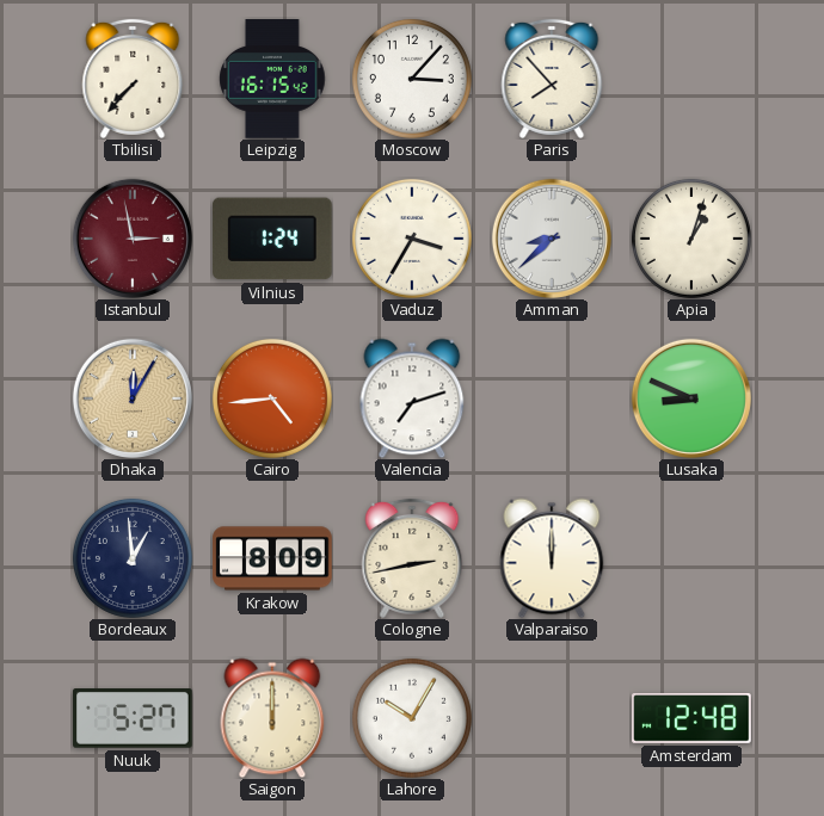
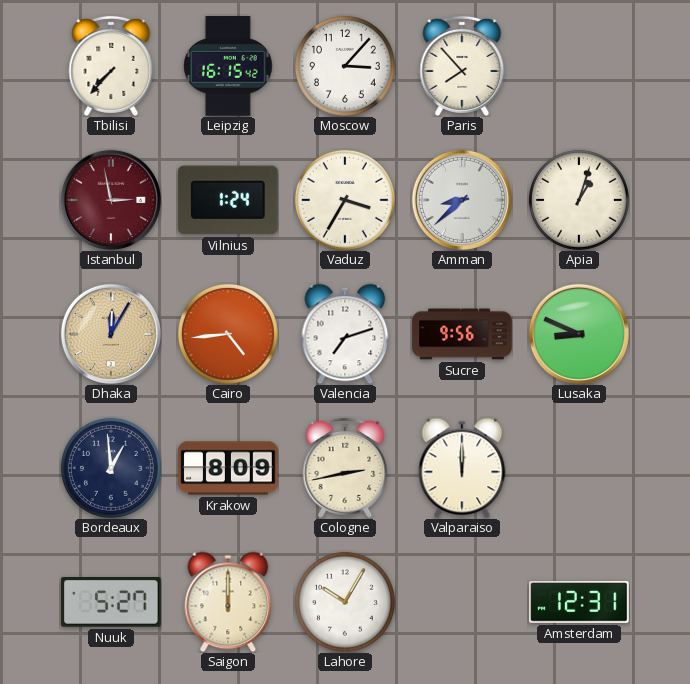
Sucre: none -> 9:56 (462, 334)
Amsterdam: 12:48 -> 12:31 (579, 603)
